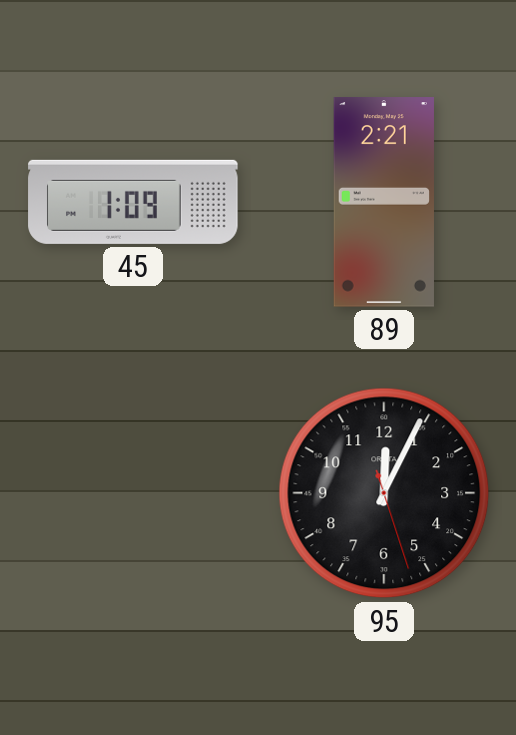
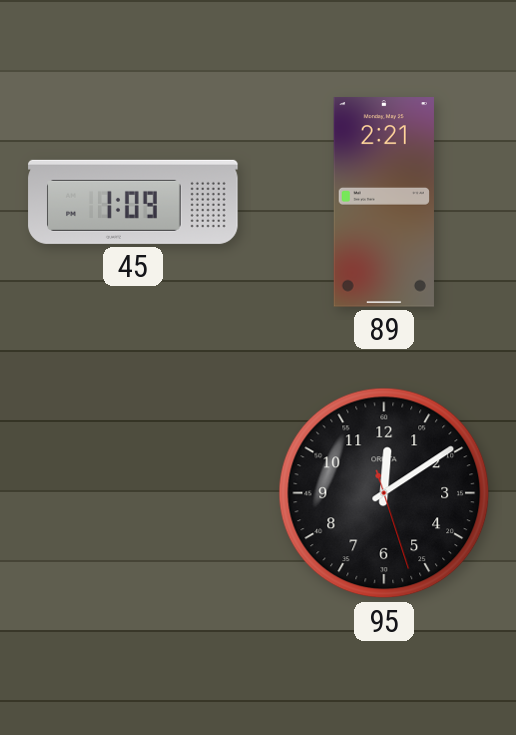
95: 12:04 -> 12:09 (384, 493)
